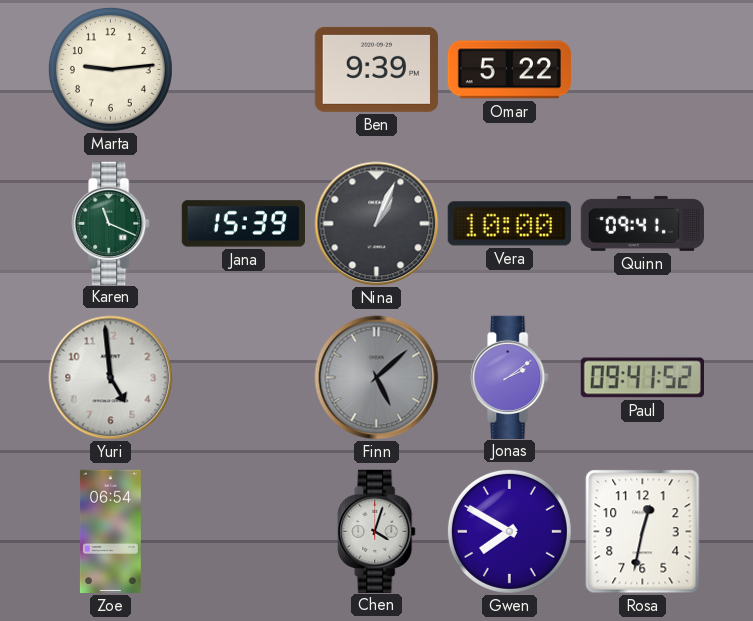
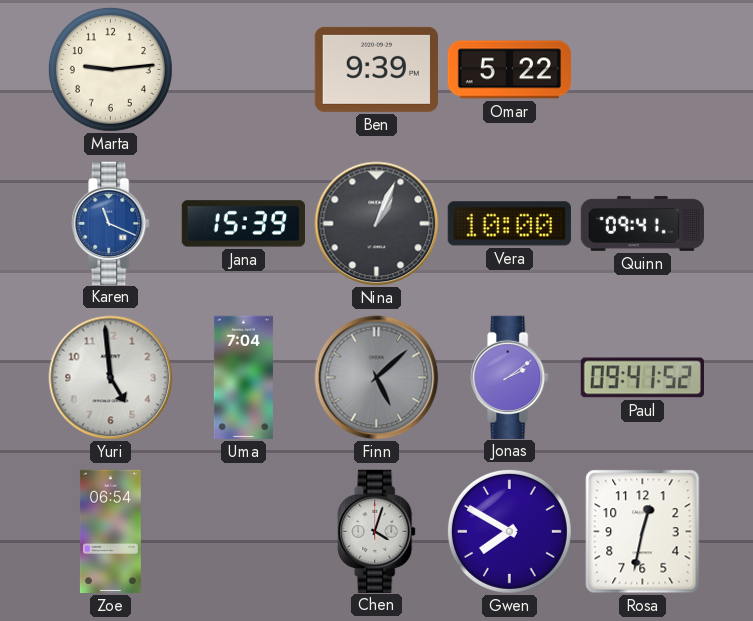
Karen dial: green -> blue (111, 223)
Uma: none -> 7:04 (243, 378)
